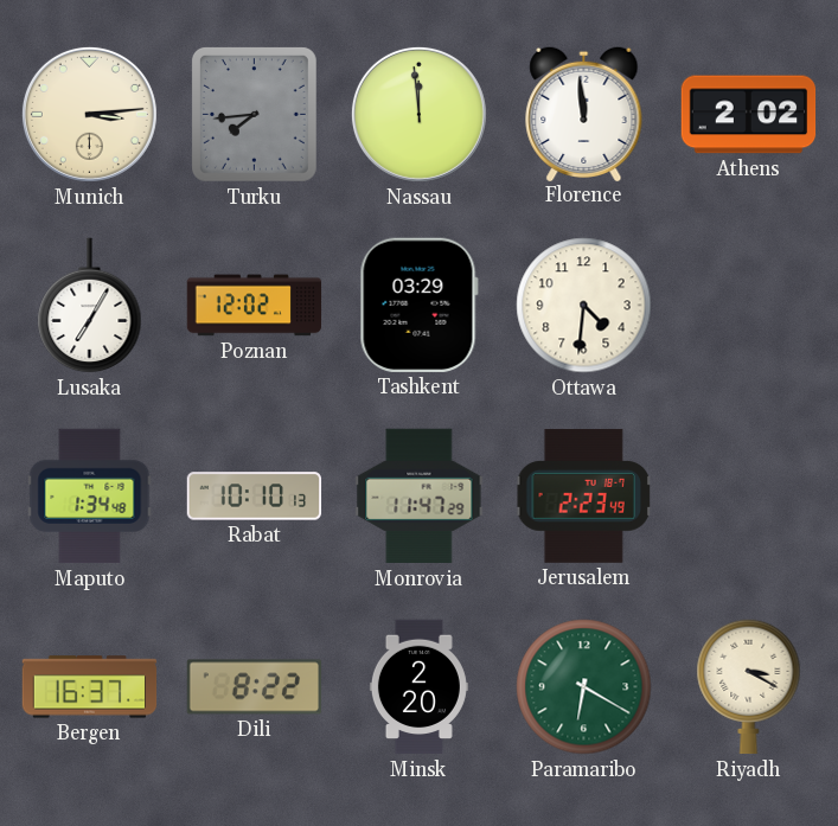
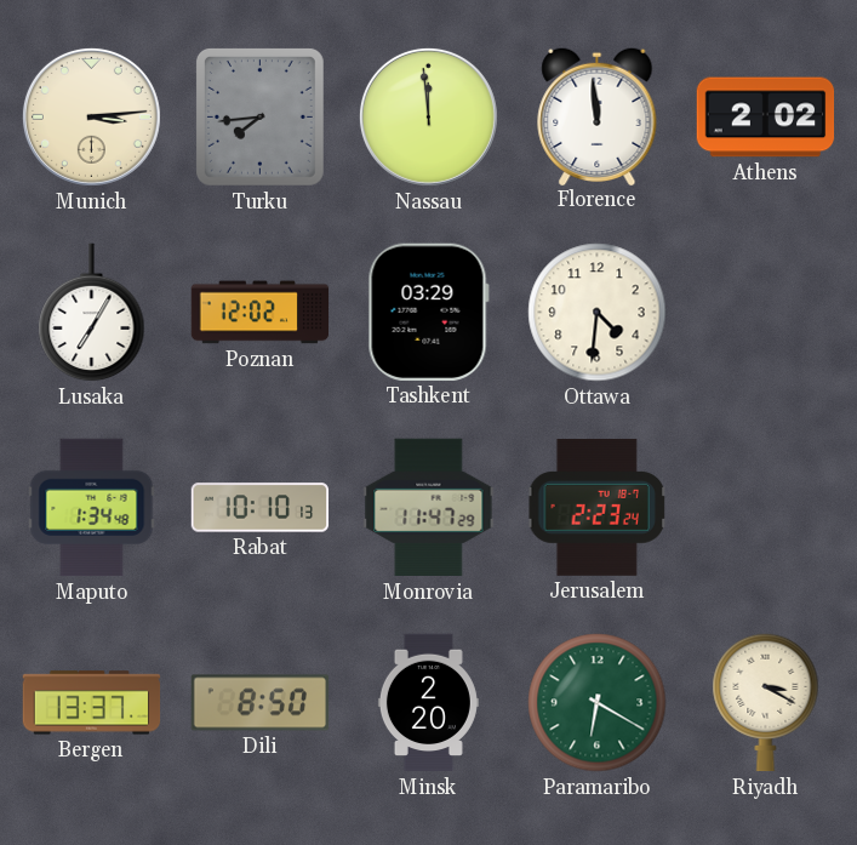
Jerusalem: 2:23:49 -> 2:23:24 (596, 508)
Bergen: 16:37 -> 13:37 (92, 703)
Dili: 8:22 -> 8:50 (261, 703)
